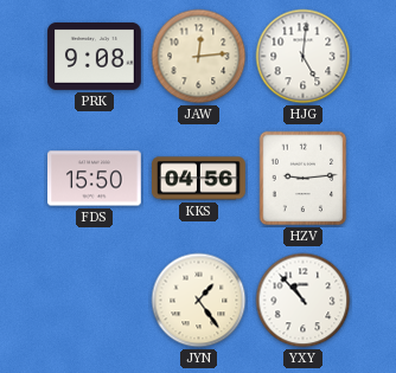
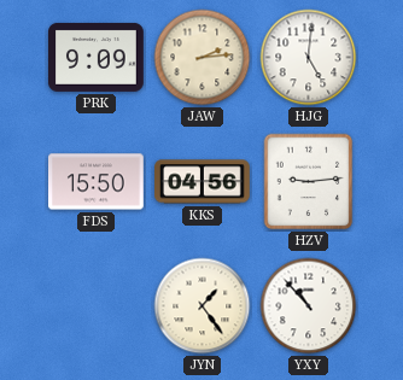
PRK: 9:08 -> 9:09 (97, 57)
JAW: 12:14 -> 2:14 (203, 58)
